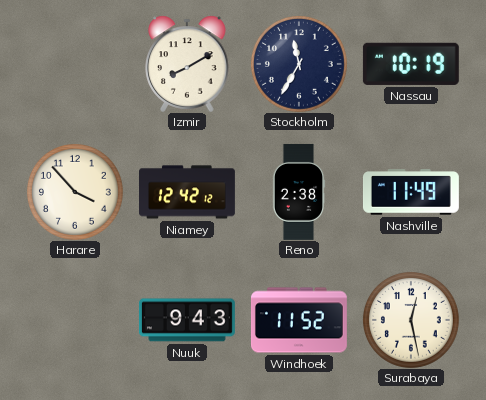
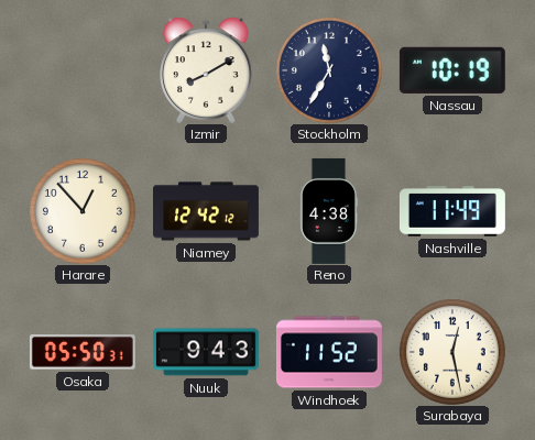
Harare: 3:53 -> 12:53 (83, 211)
Reno: 2:38 -> 4:38 (329, 211)
Osaka: none -> 05:50 (83, 352)
